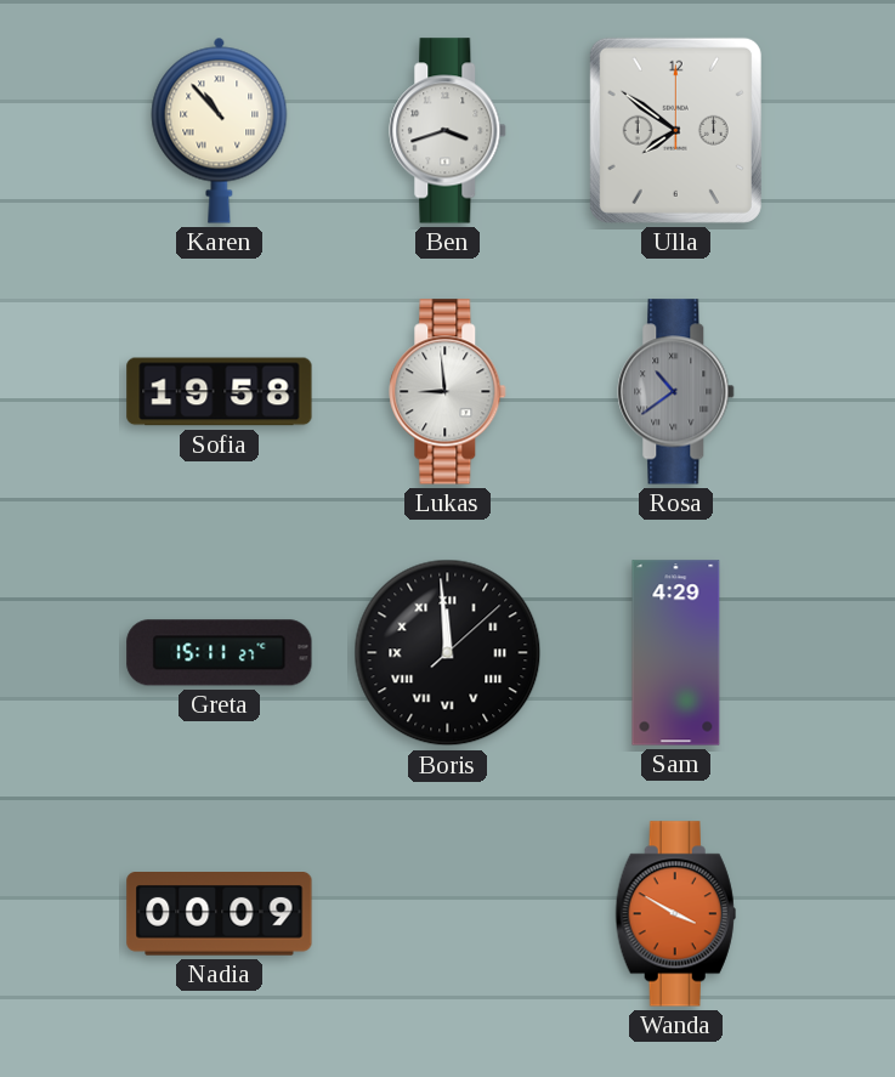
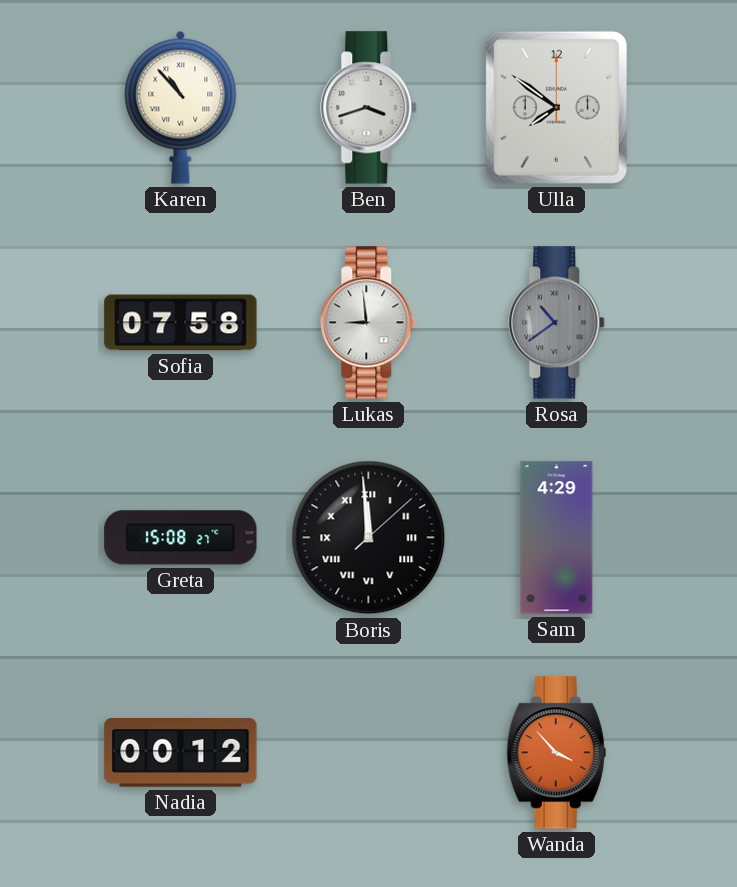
Sofia: 19:58 -> 07:58 (181, 323)
Greta: 15:11 -> 15:08 (181, 538)
Nadia: 00:09 -> 00:12 (181, 753)
Wanda: 3:50 -> 3:53 (556, 753)
